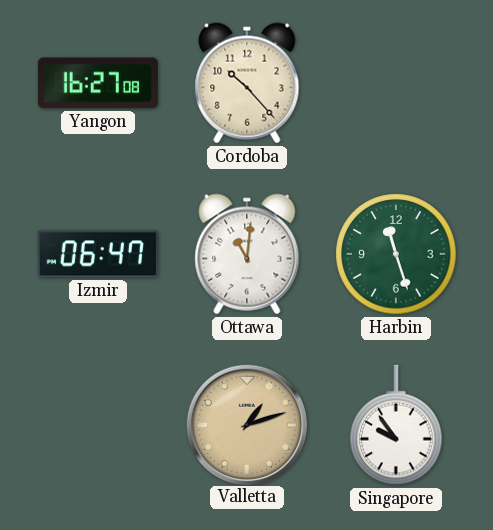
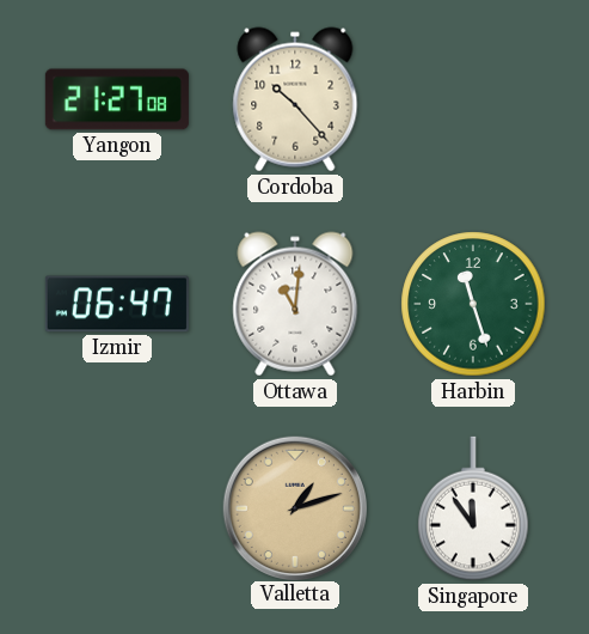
Yangon: 16:27 -> 21:27 (117, 99)
Singapore: 9:54 -> 11:54 (473, 508)
